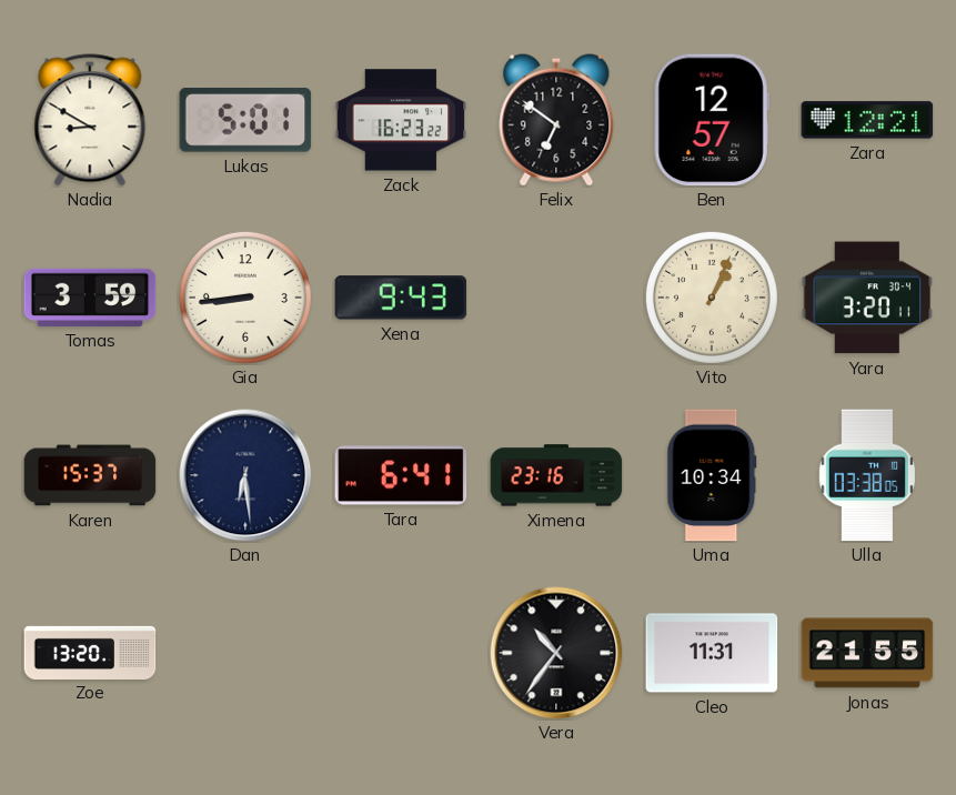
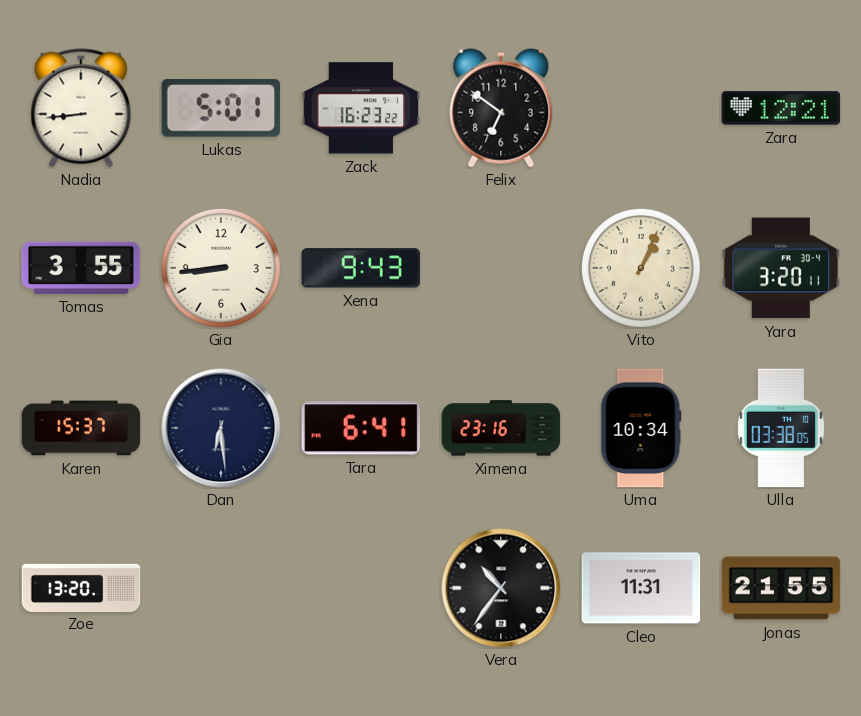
Nadia: 8:50 -> 8:44 (81, 108)
Ben: 12:57 -> none (712, 120)
Tomas: 3:59 -> 3:55 (81, 268)
